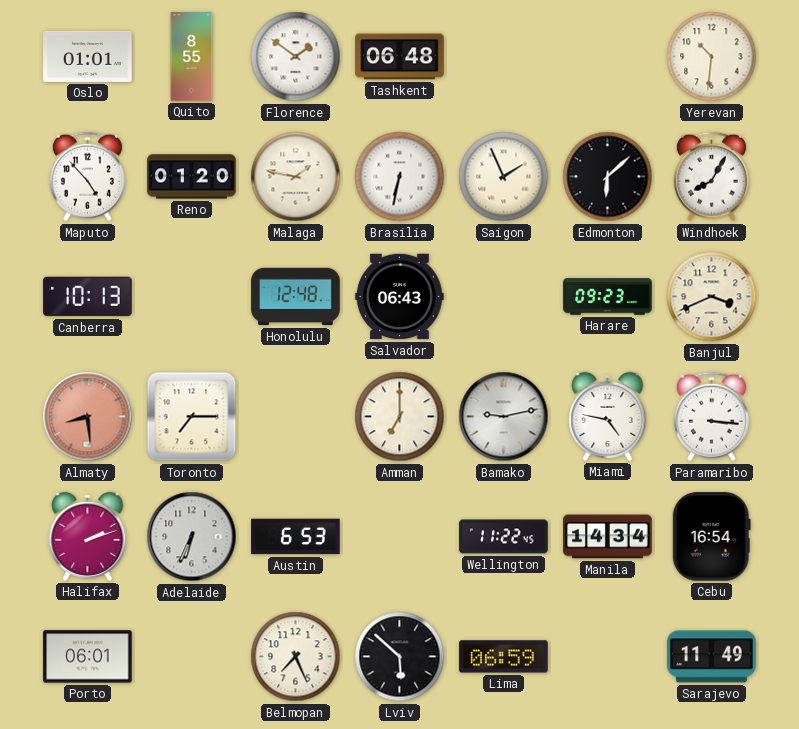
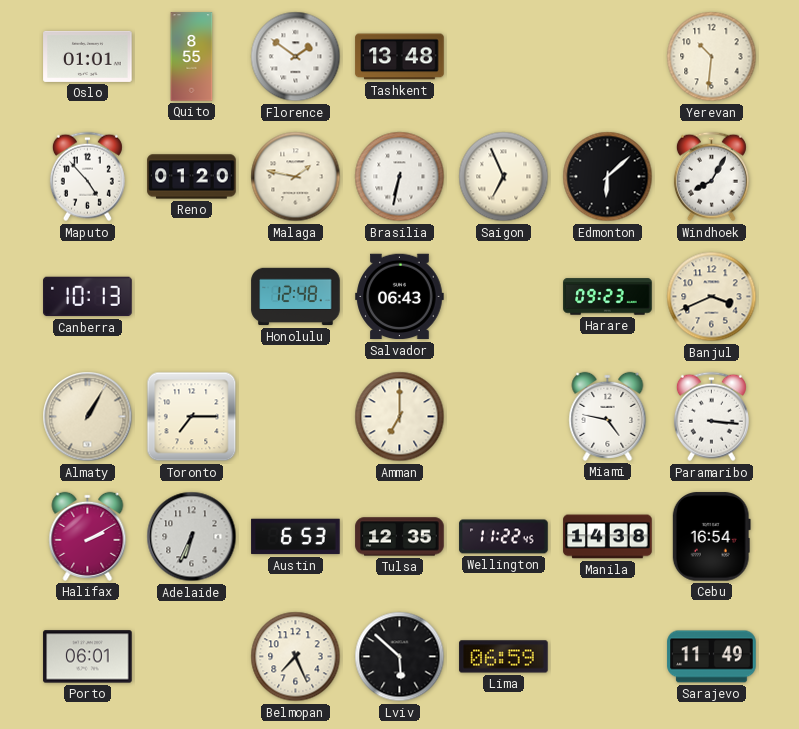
Tashkent: 06:48 -> 13:48 (400, 57)
Saigon: 1:56 -> 6:56 (504, 177)
Almaty: 8:29 -> 1:05 (88, 417)
Almaty dial: salmon -> cream (88, 417)
Bamako: 9:13 -> none (504, 417)
Halifax: 2:12 -> 2:10 (88, 536)
Tulsa: none -> 12:35 (400, 537)
Manila: 14:34 -> 14:38 (608, 537)
